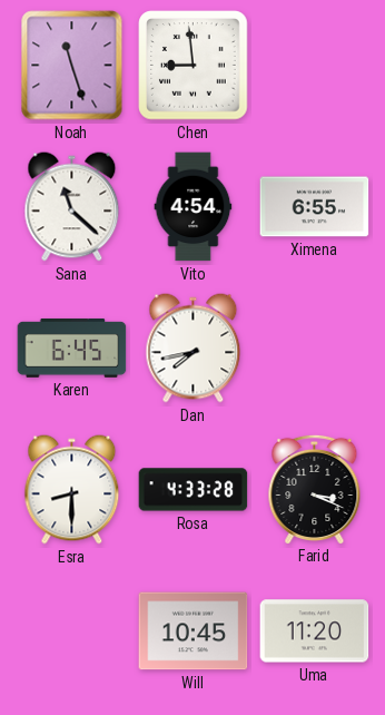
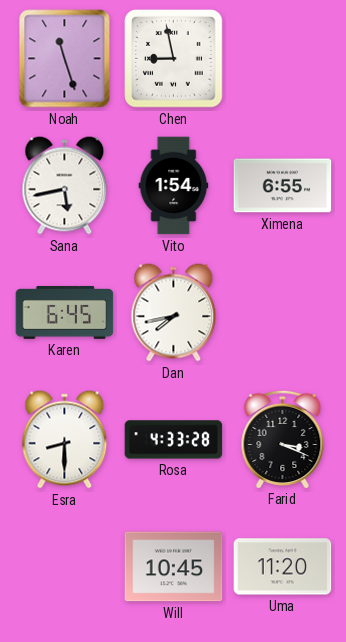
Chen: 8:59 -> 8:58 (174, 59)
Sana: 11:22 -> 5:43 (65, 186)
Vito: 4:54 -> 1:54 (174, 186)
